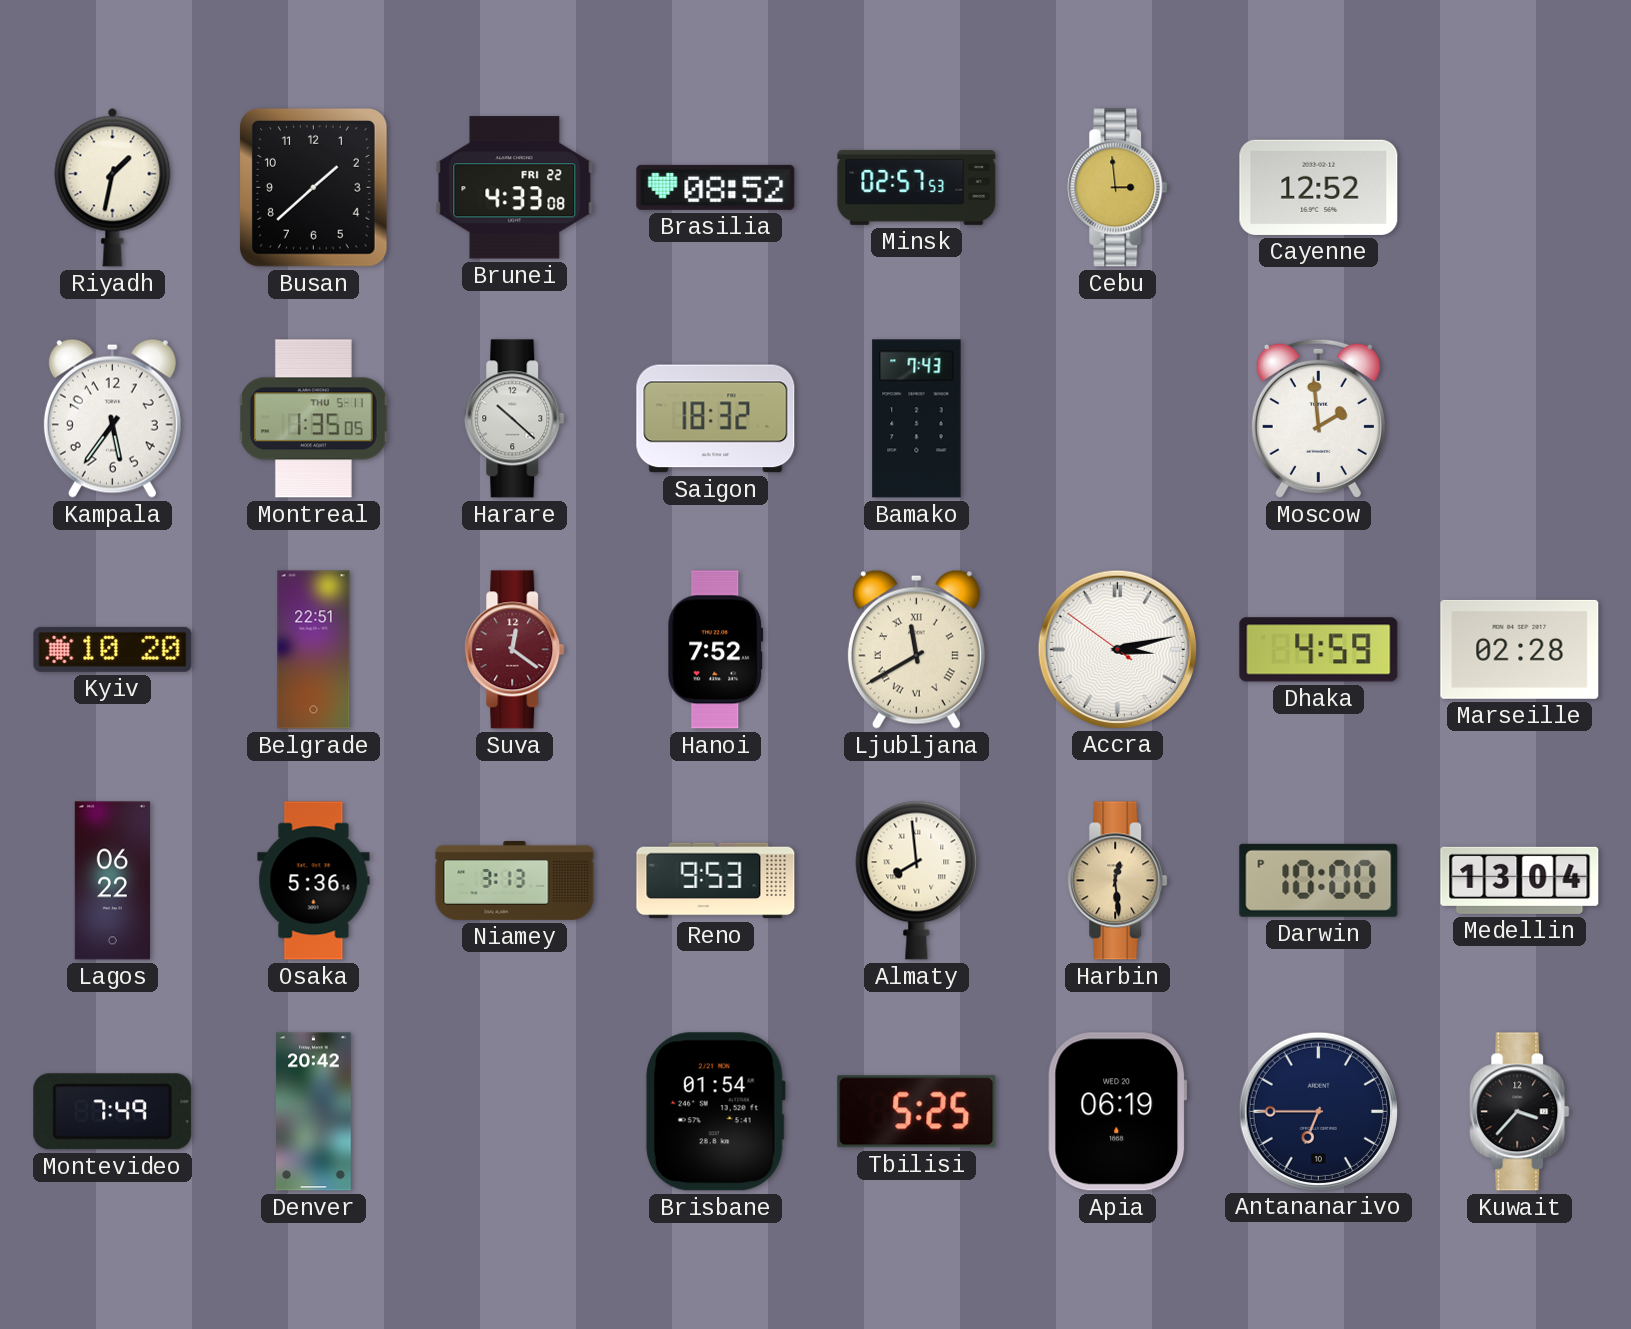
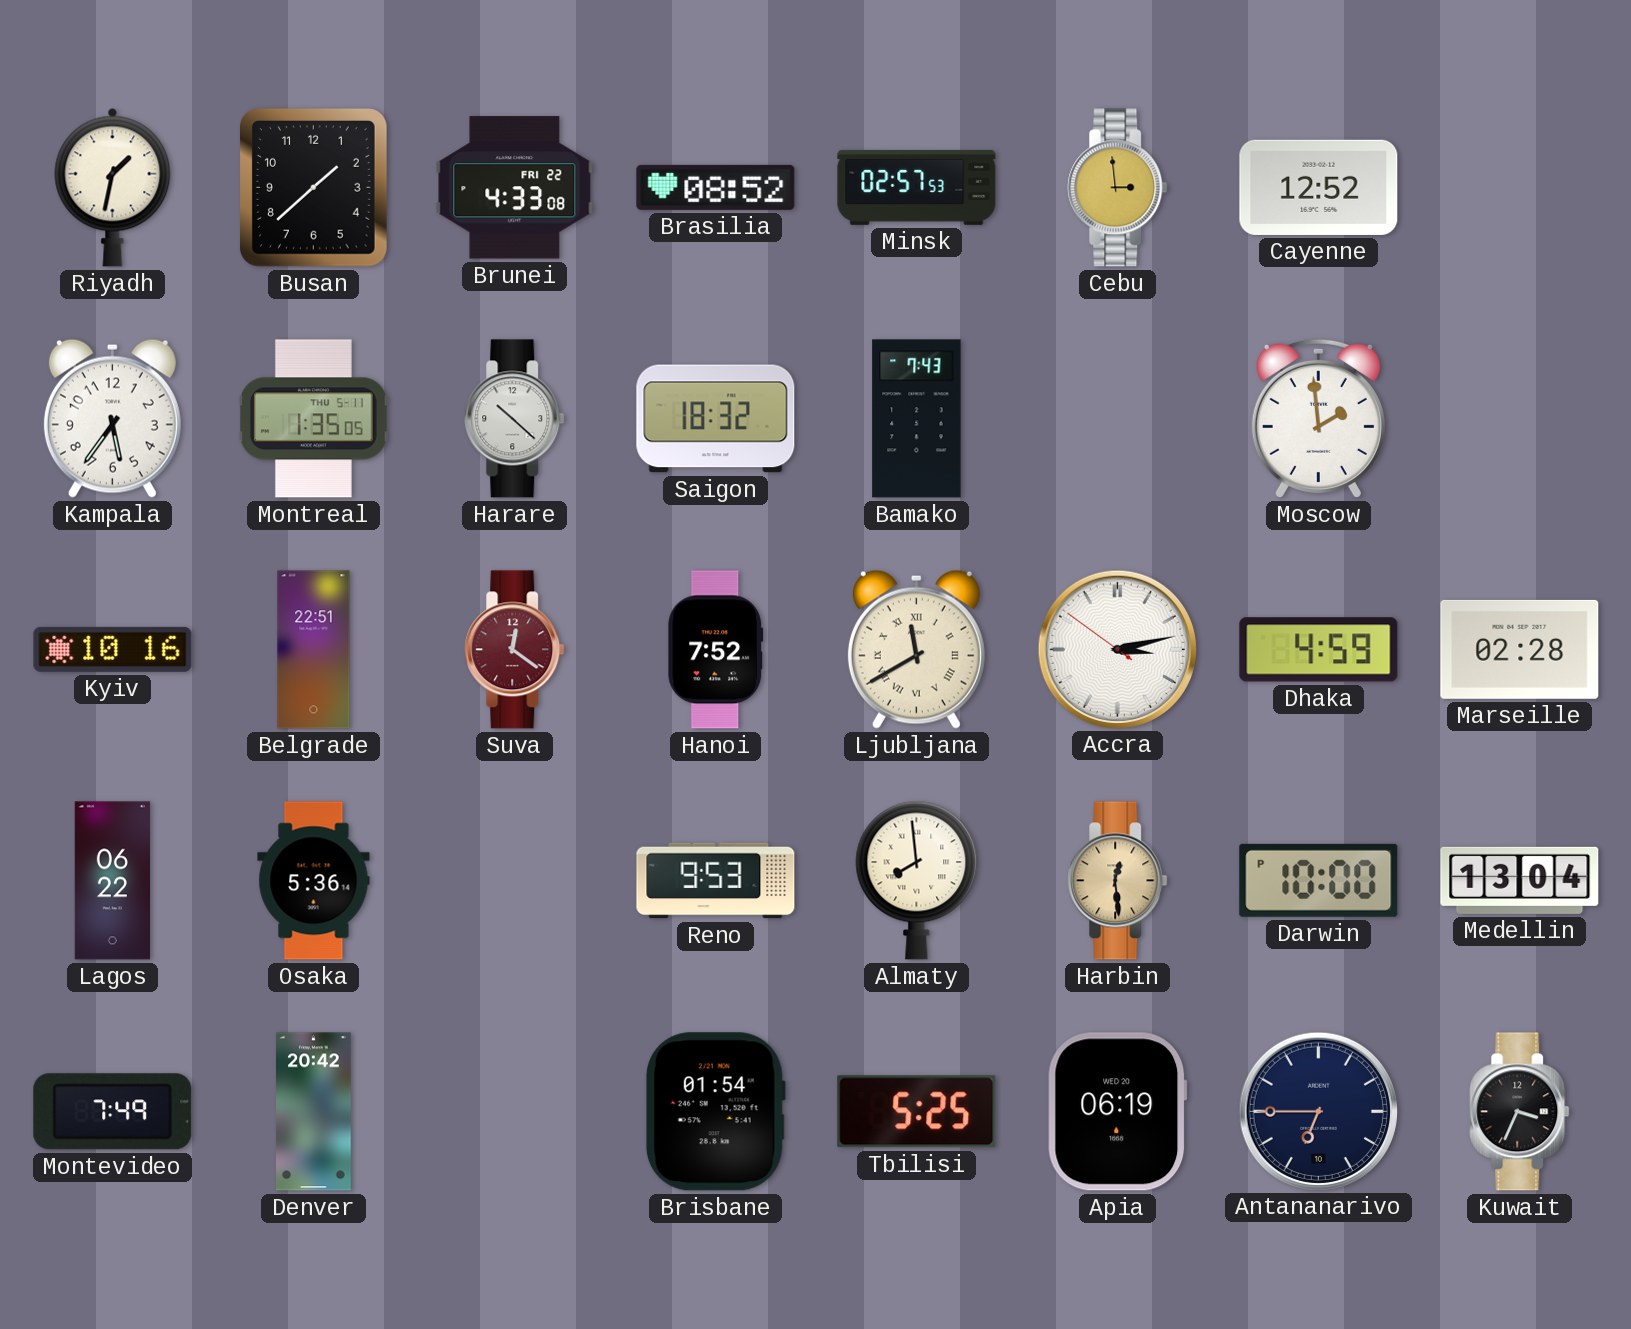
Kyiv: 10:20 -> 10:16 (113, 649)
Niamey: 3:13 -> none (515, 880)
Kuwait: 3:37 -> 3:34 (1520, 1112)
